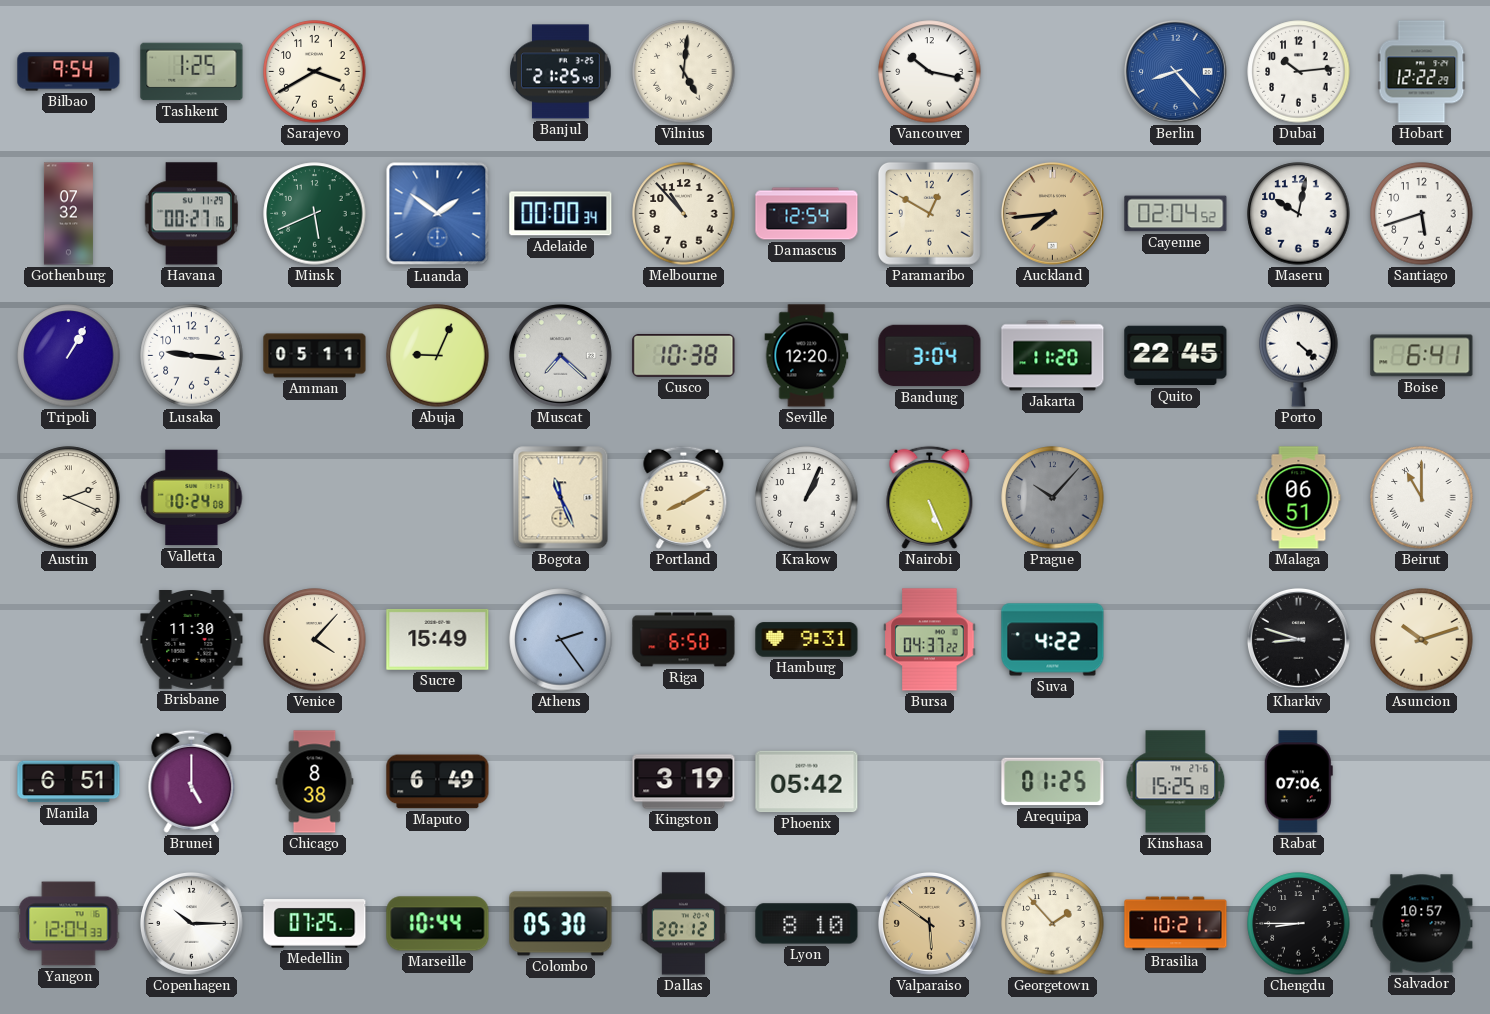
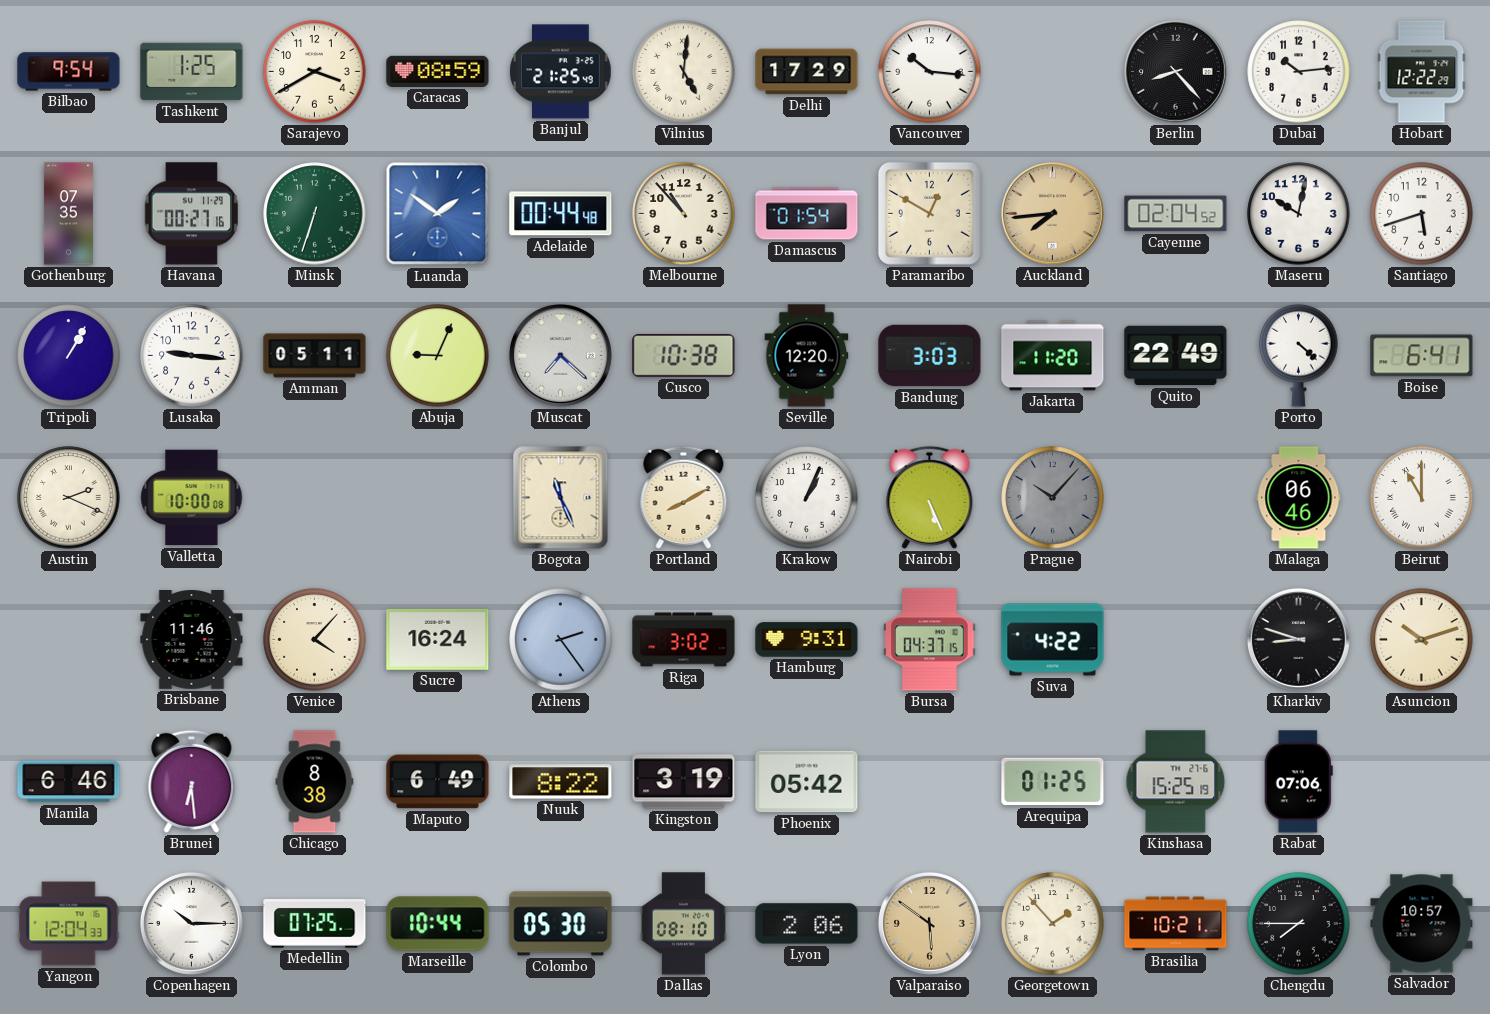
Caracas: none -> 08:59 (438, 71)
Delhi: none -> 17:29 (807, 72)
Vancouver: 10:17 -> 10:16 (930, 72)
Berlin dial: blue -> black (1175, 71)
Gothenburg: 07:32 -> 07:35 (68, 214)
Minsk: 5:41 -> 6:33 (315, 214)
Adelaide: 00:00 -> 00:44 (561, 214)
Damascus: 12:54 -> 01:54 (807, 214)
Bandung: 3:04 -> 3:03 (930, 356)
Quito: 22:45 -> 22:49 (1176, 356)
Valletta: 10:24 -> 10:00 (192, 498)
Malaga: 06:51 -> 06:46 (1299, 498)
Brisbane: 11:30 -> 11:46 (192, 640)
Sucre: 15:49 -> 16:24 (438, 639)
Riga: 6:50 -> 3:02 (684, 640)
Bursa: 04:37:22 -> 04:37:15 (930, 640)
Manila: 6:51 -> 6:46 (69, 782)
Brunei: 5:00 -> 6:29 (192, 781)
Nuuk: none -> 8:22 (561, 782)
Dallas: 20:12 -> 08:10 (683, 924)
Lyon: 8:10 -> 2:06 (807, 924)
Chengdu: 8:45 -> 7:45 (1299, 924)
